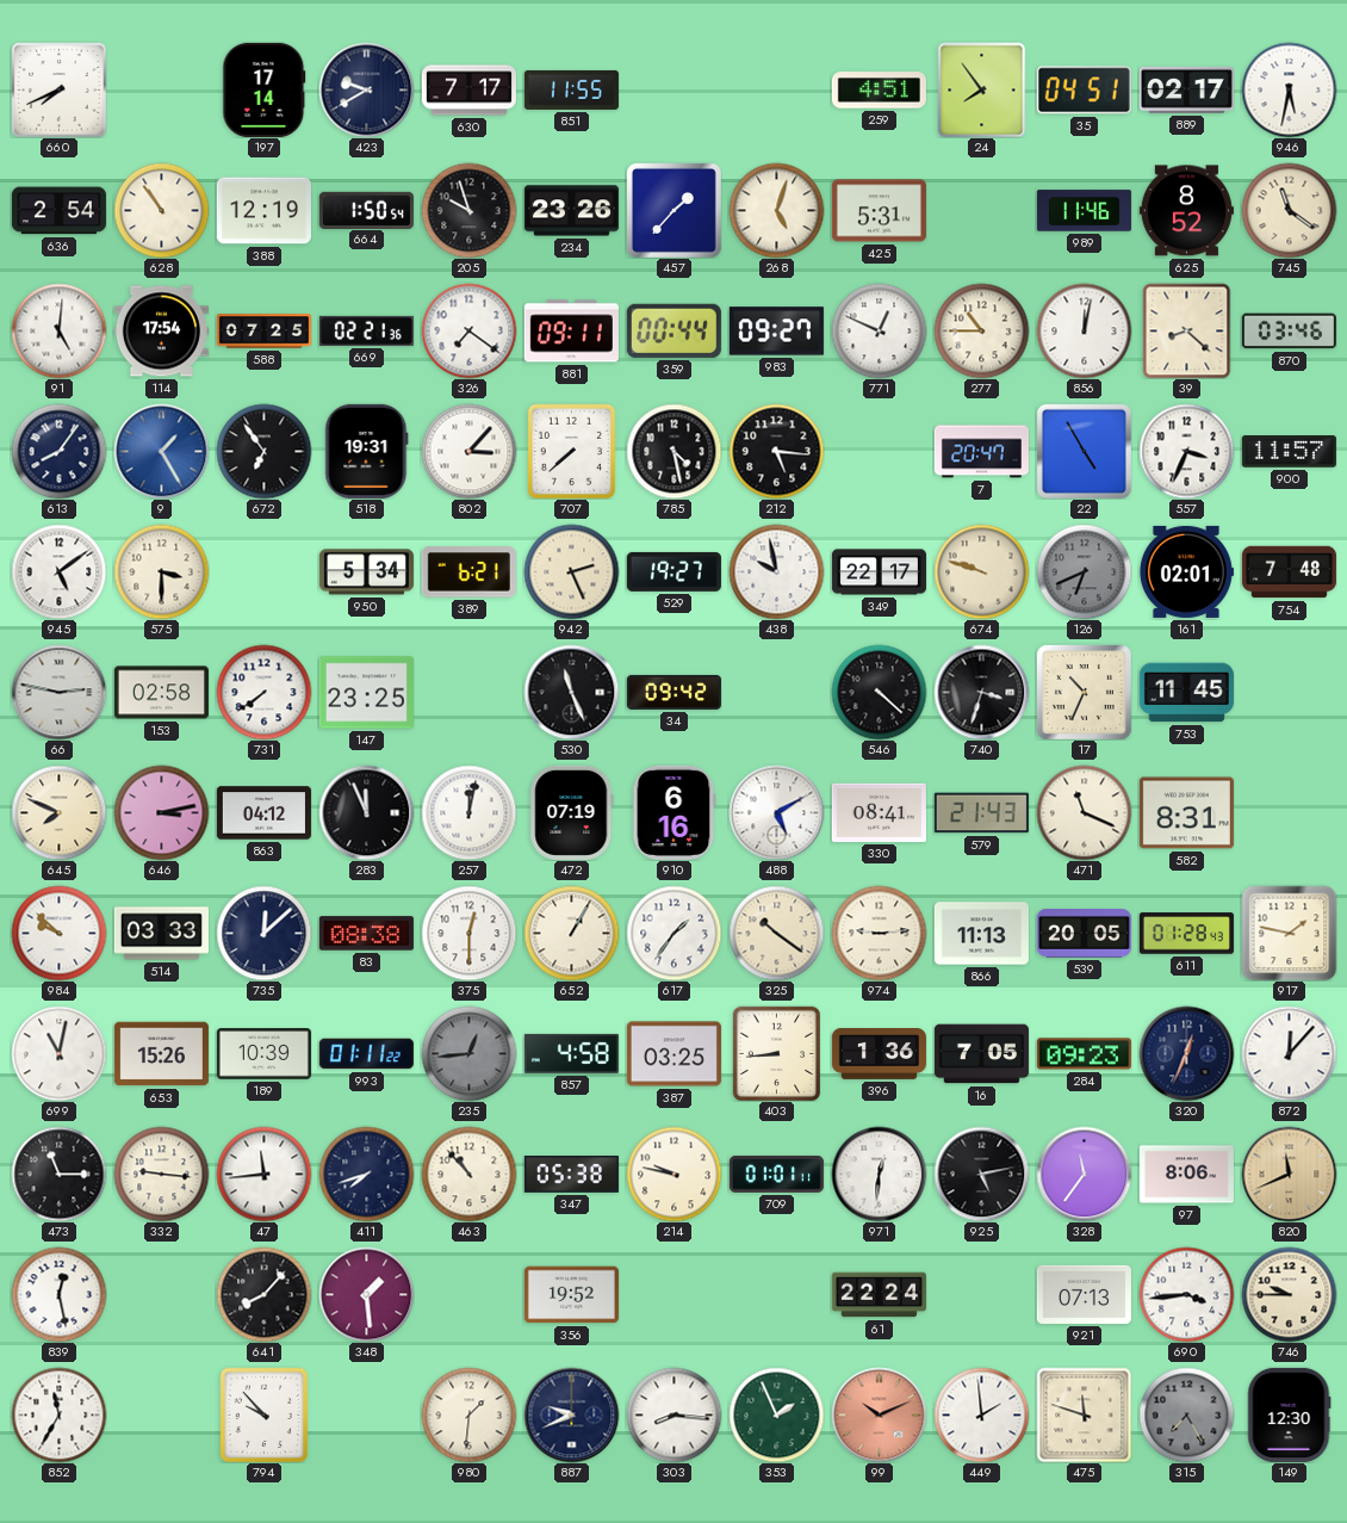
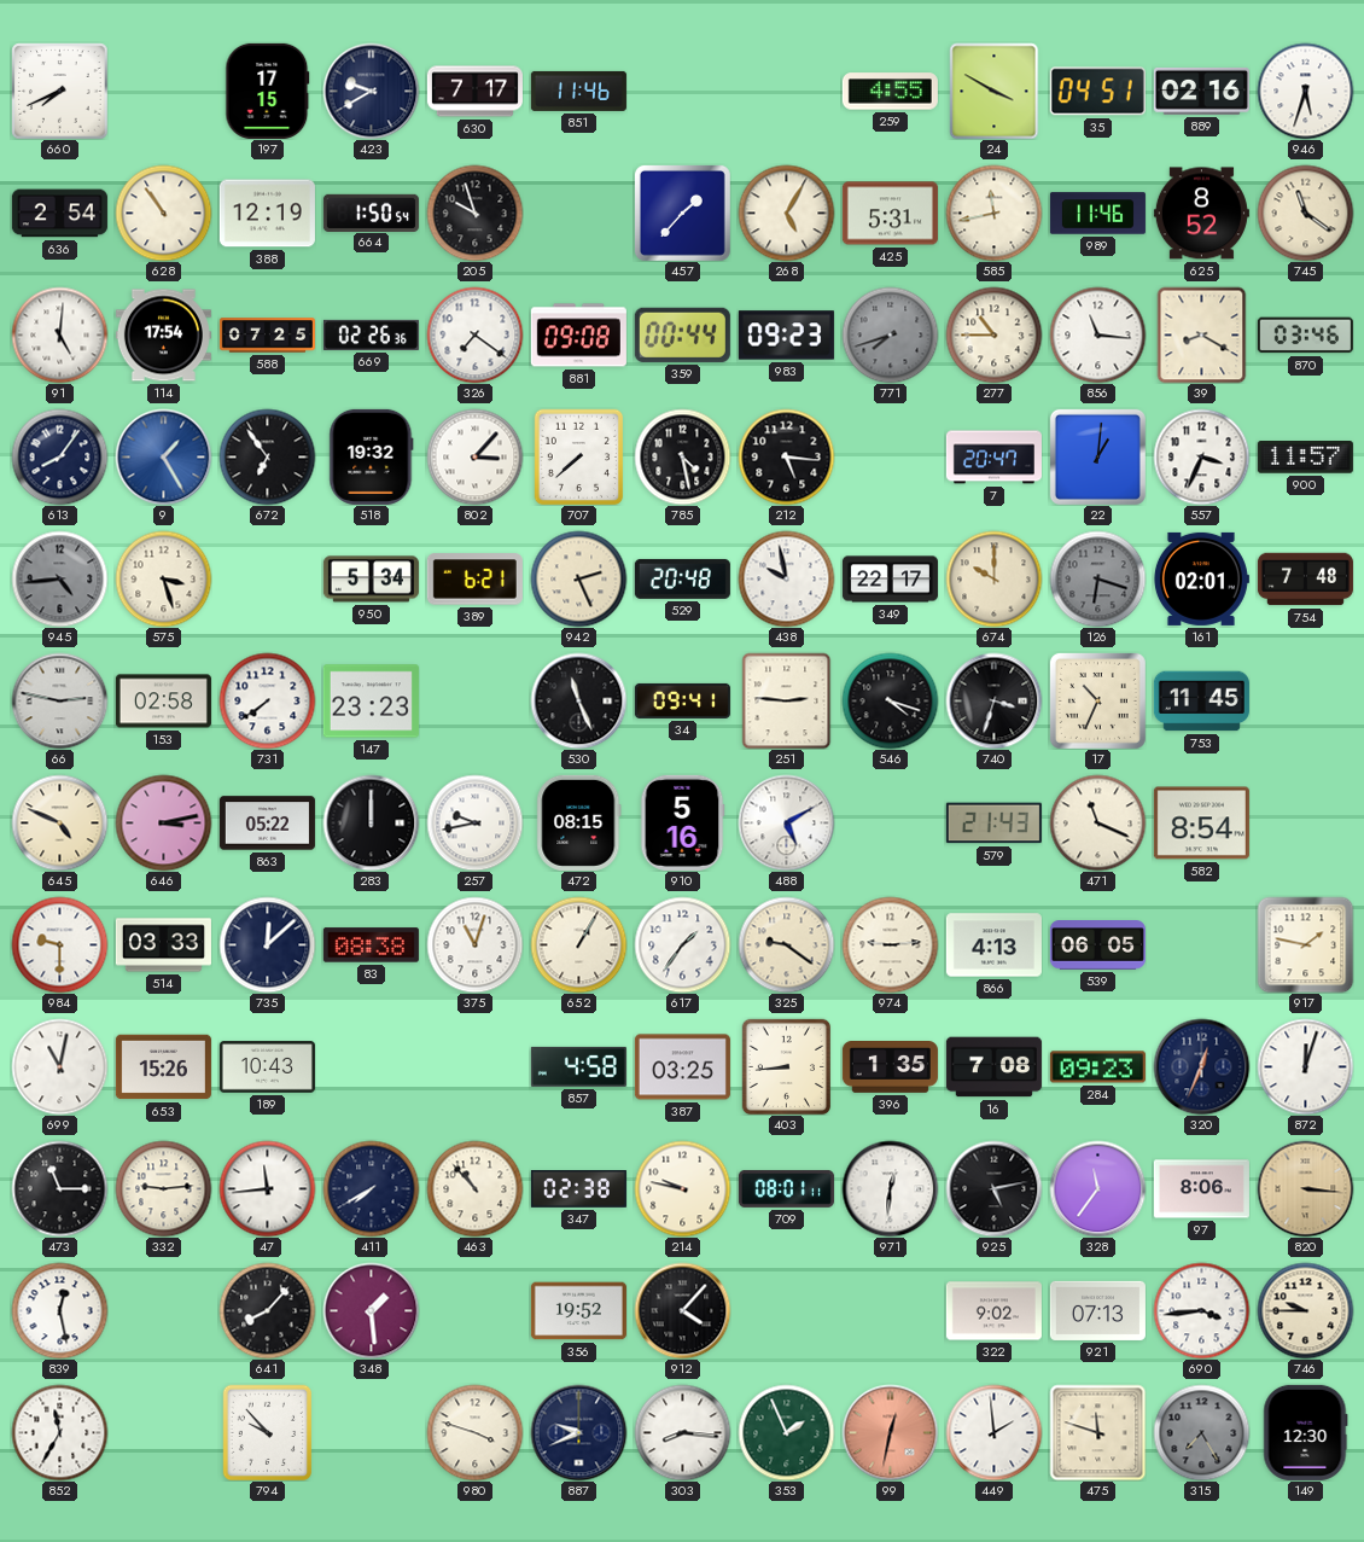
197: 17:14 -> 17:15 (268, 91)
851: 11:55 -> 11:46 (578, 91)
259: 4:51 -> 4:55 (890, 92)
24: 7:54 -> 3:50 (995, 91)
889: 02:17 -> 02:16 (1201, 91)
946: 5:32 -> 5:33 (1305, 91)
234: 23:26 -> none (571, 211)
268: 5:03 -> 5:05 (786, 213)
585: none -> 11:43 (993, 213)
669: 02:21 -> 02:26 (371, 334)
881: 09:11 -> 09:08 (578, 336)
983: 09:27 -> 09:23 (786, 336)
771: 12:49 -> 7:42 (890, 334)
771 dial: white -> grey (890, 334)
856: 12:02 -> 11:16 (1097, 334)
39: 8:22 -> 8:20 (1202, 334)
518: 19:31 -> 19:32 (372, 456)
22: 4:55 -> 1:01 (1097, 456)
945: 5:09 -> 4:44 (59, 578)
945 dial: white -> grey (59, 578)
575: 3:30 -> 3:27 (163, 578)
529: 19:27 -> 20:48 (682, 578)
674: 9:48 -> 10:00 (993, 578)
126: 6:41 -> 6:18 (1097, 578)
147: 23:25 -> 23:23 (371, 702)
34: 09:42 -> 09:41 (682, 700)
251: none -> 2:46 (787, 700)
546: 4:22 -> 4:18 (890, 700)
645: 7:49 -> 4:49 (59, 822)
863: 04:12 -> 05:22 (267, 824)
283: 11:56 -> 12:00 (371, 822)
257: 12:02 -> 9:43 (474, 822)
472: 07:19 -> 08:15 (579, 822)
910: 6:16 -> 5:16 (682, 822)
330: 08:41 -> none (879, 812)
582: 8:31 -> 8:54 (1201, 824)
984: 9:52 -> 9:30 (59, 944)
375: 12:30 -> 11:03 (474, 944)
325: 10:21 -> 9:21 (786, 944)
866: 11:13 -> 4:13 (993, 945)
539: 20:05 -> 06:05 (1097, 945)
611: 01:28 -> none (1186, 934)
189: 10:39 -> 10:43 (267, 1067)
993: 01:11 -> none (366, 1054)
235: 12:44 -> none (468, 1053)
396: 1:36 -> 1:35 (890, 1067)
16: 7:05 -> 7:08 (993, 1067)
872: 12:07 -> 12:03 (1305, 1066)
332: 9:16 -> 9:14 (163, 1188)
411: 7:42 -> 7:40 (371, 1188)
347: 05:38 -> 02:38 (578, 1189)
709: 01:01 -> 08:01 (786, 1188)
820: 11:41 -> 3:16 (1305, 1188)
912: none -> 4:07 (682, 1310)
61: 22:24 -> none (879, 1295)
322: none -> 9:02 (993, 1311)
980: 1:31 -> 3:48 (474, 1432)
99: 10:11 -> 12:32 (890, 1432)
